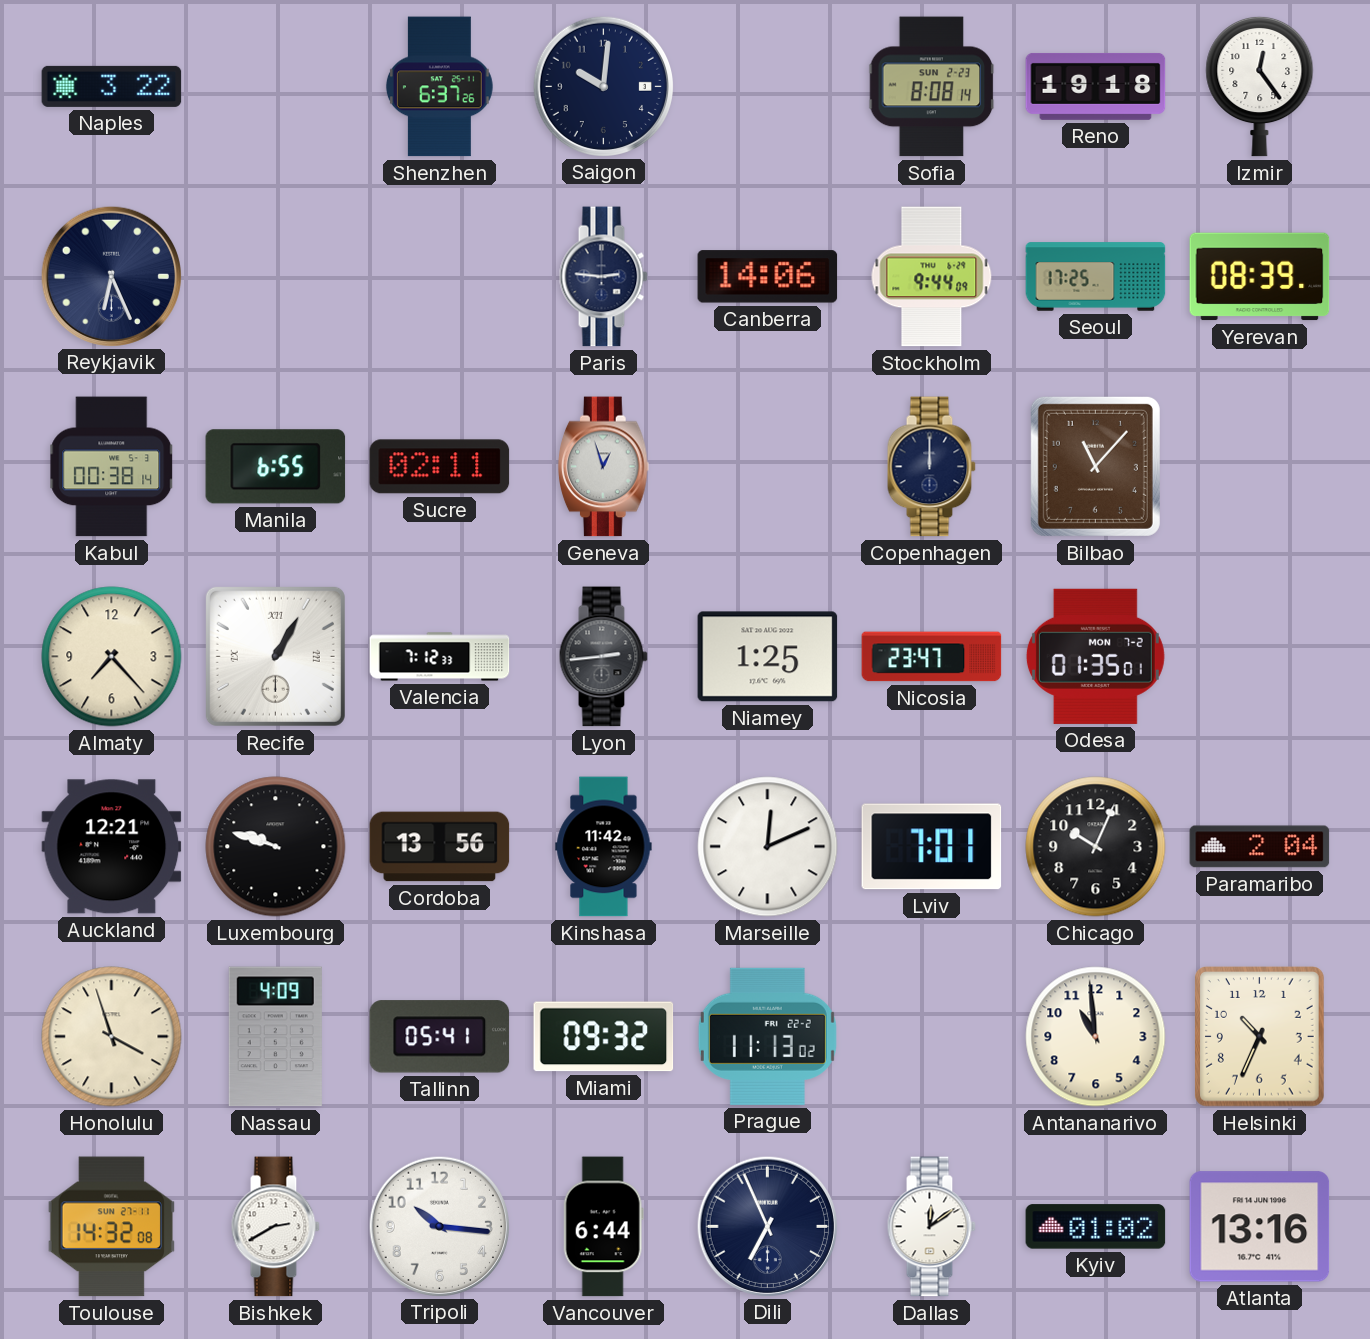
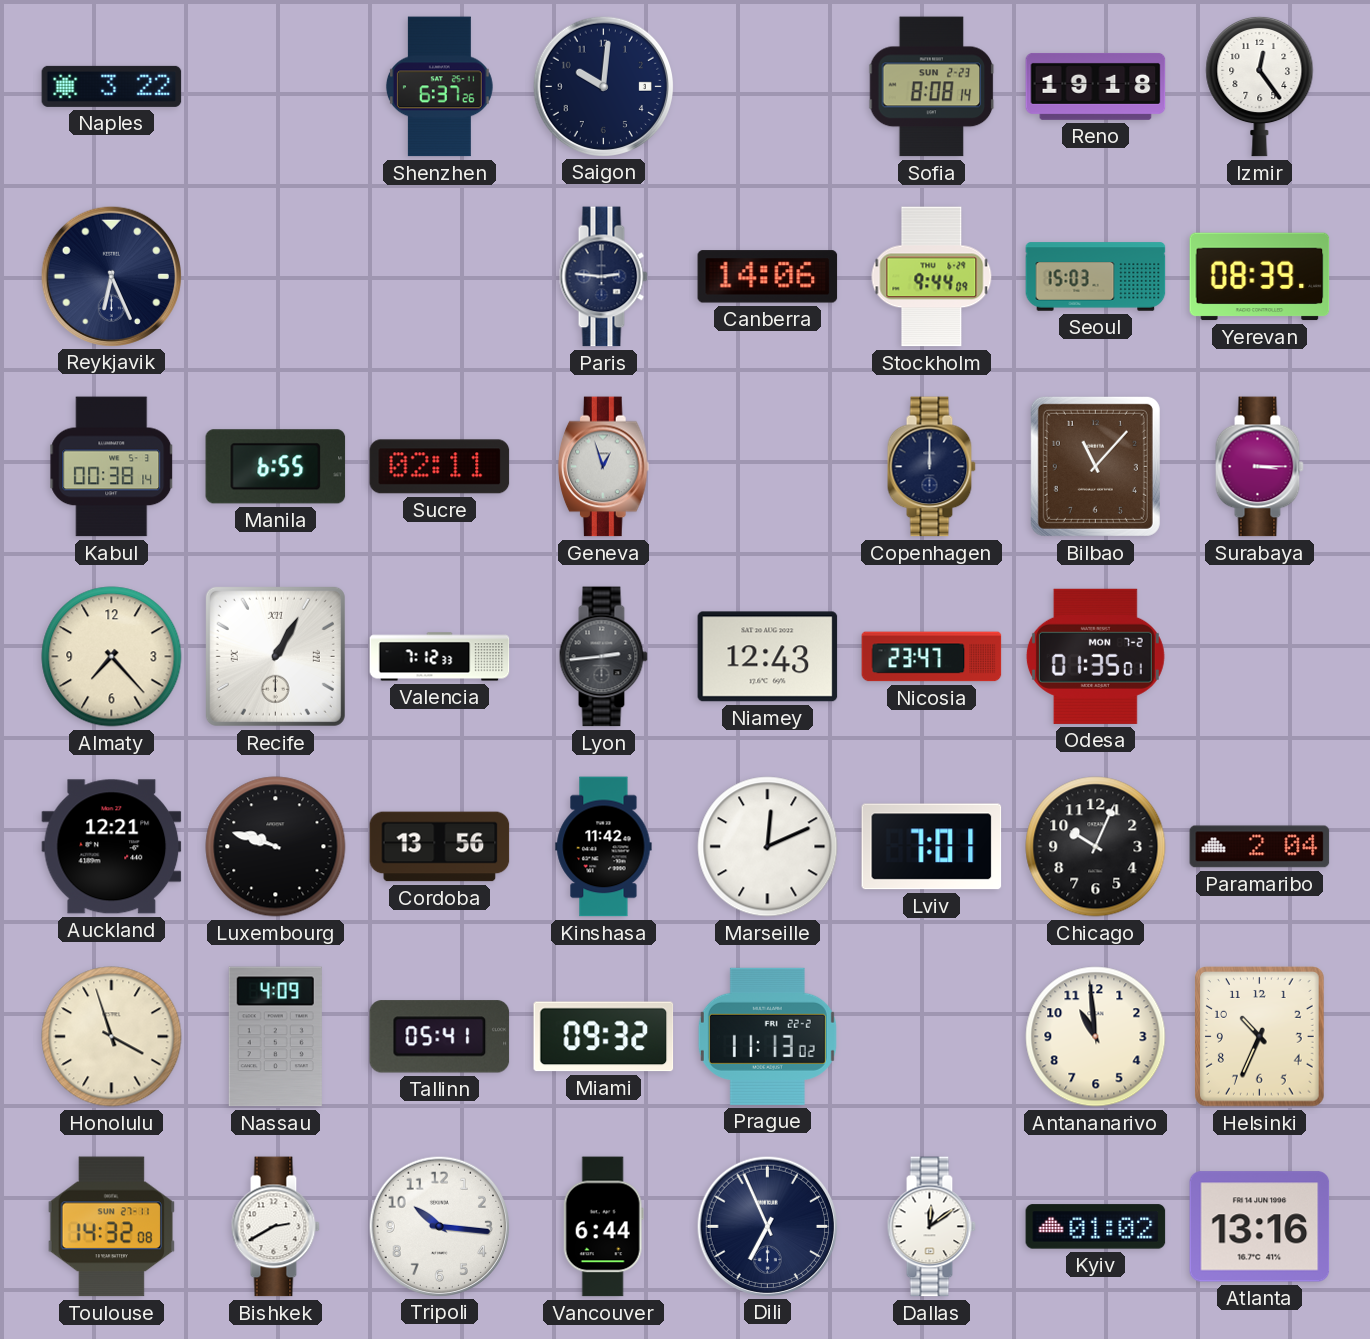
Seoul: 17:25 -> 15:03 (1096, 277)
Surabaya: none -> 3:15 (1259, 467)
Niamey: 1:25 -> 12:43 (768, 657)
